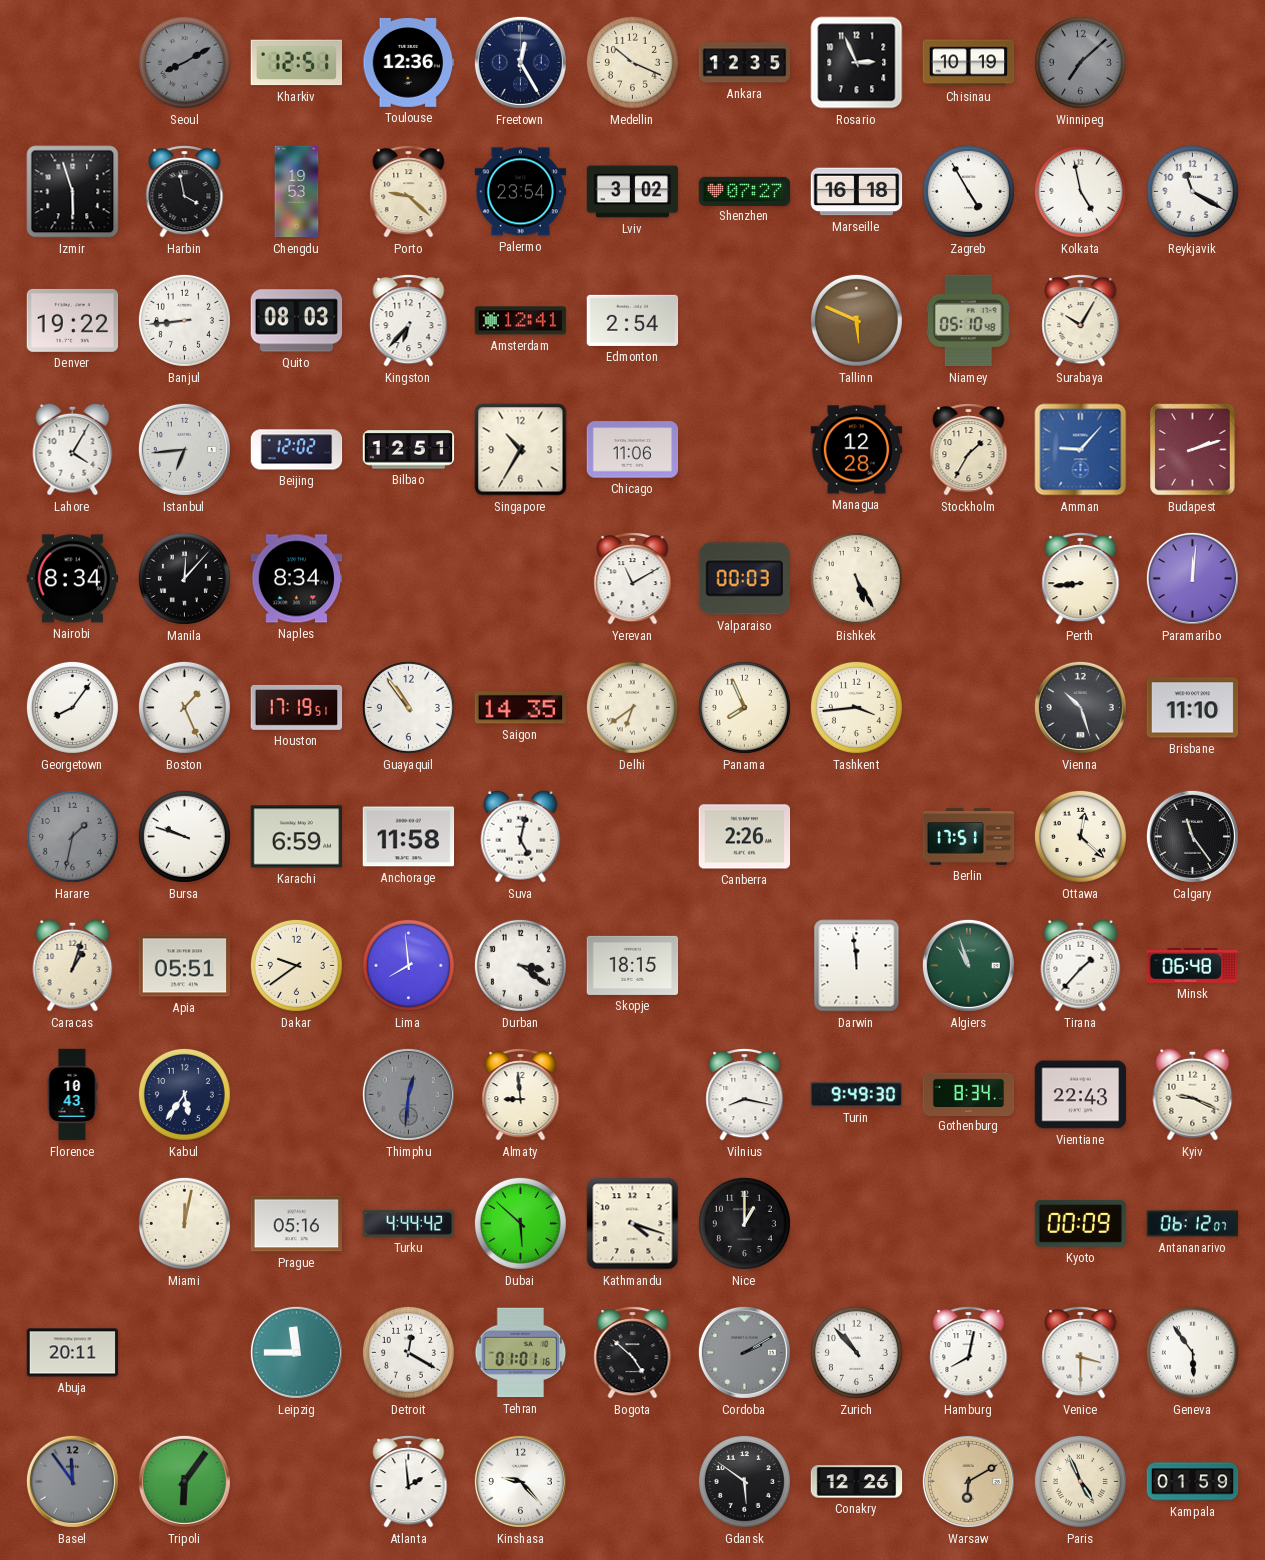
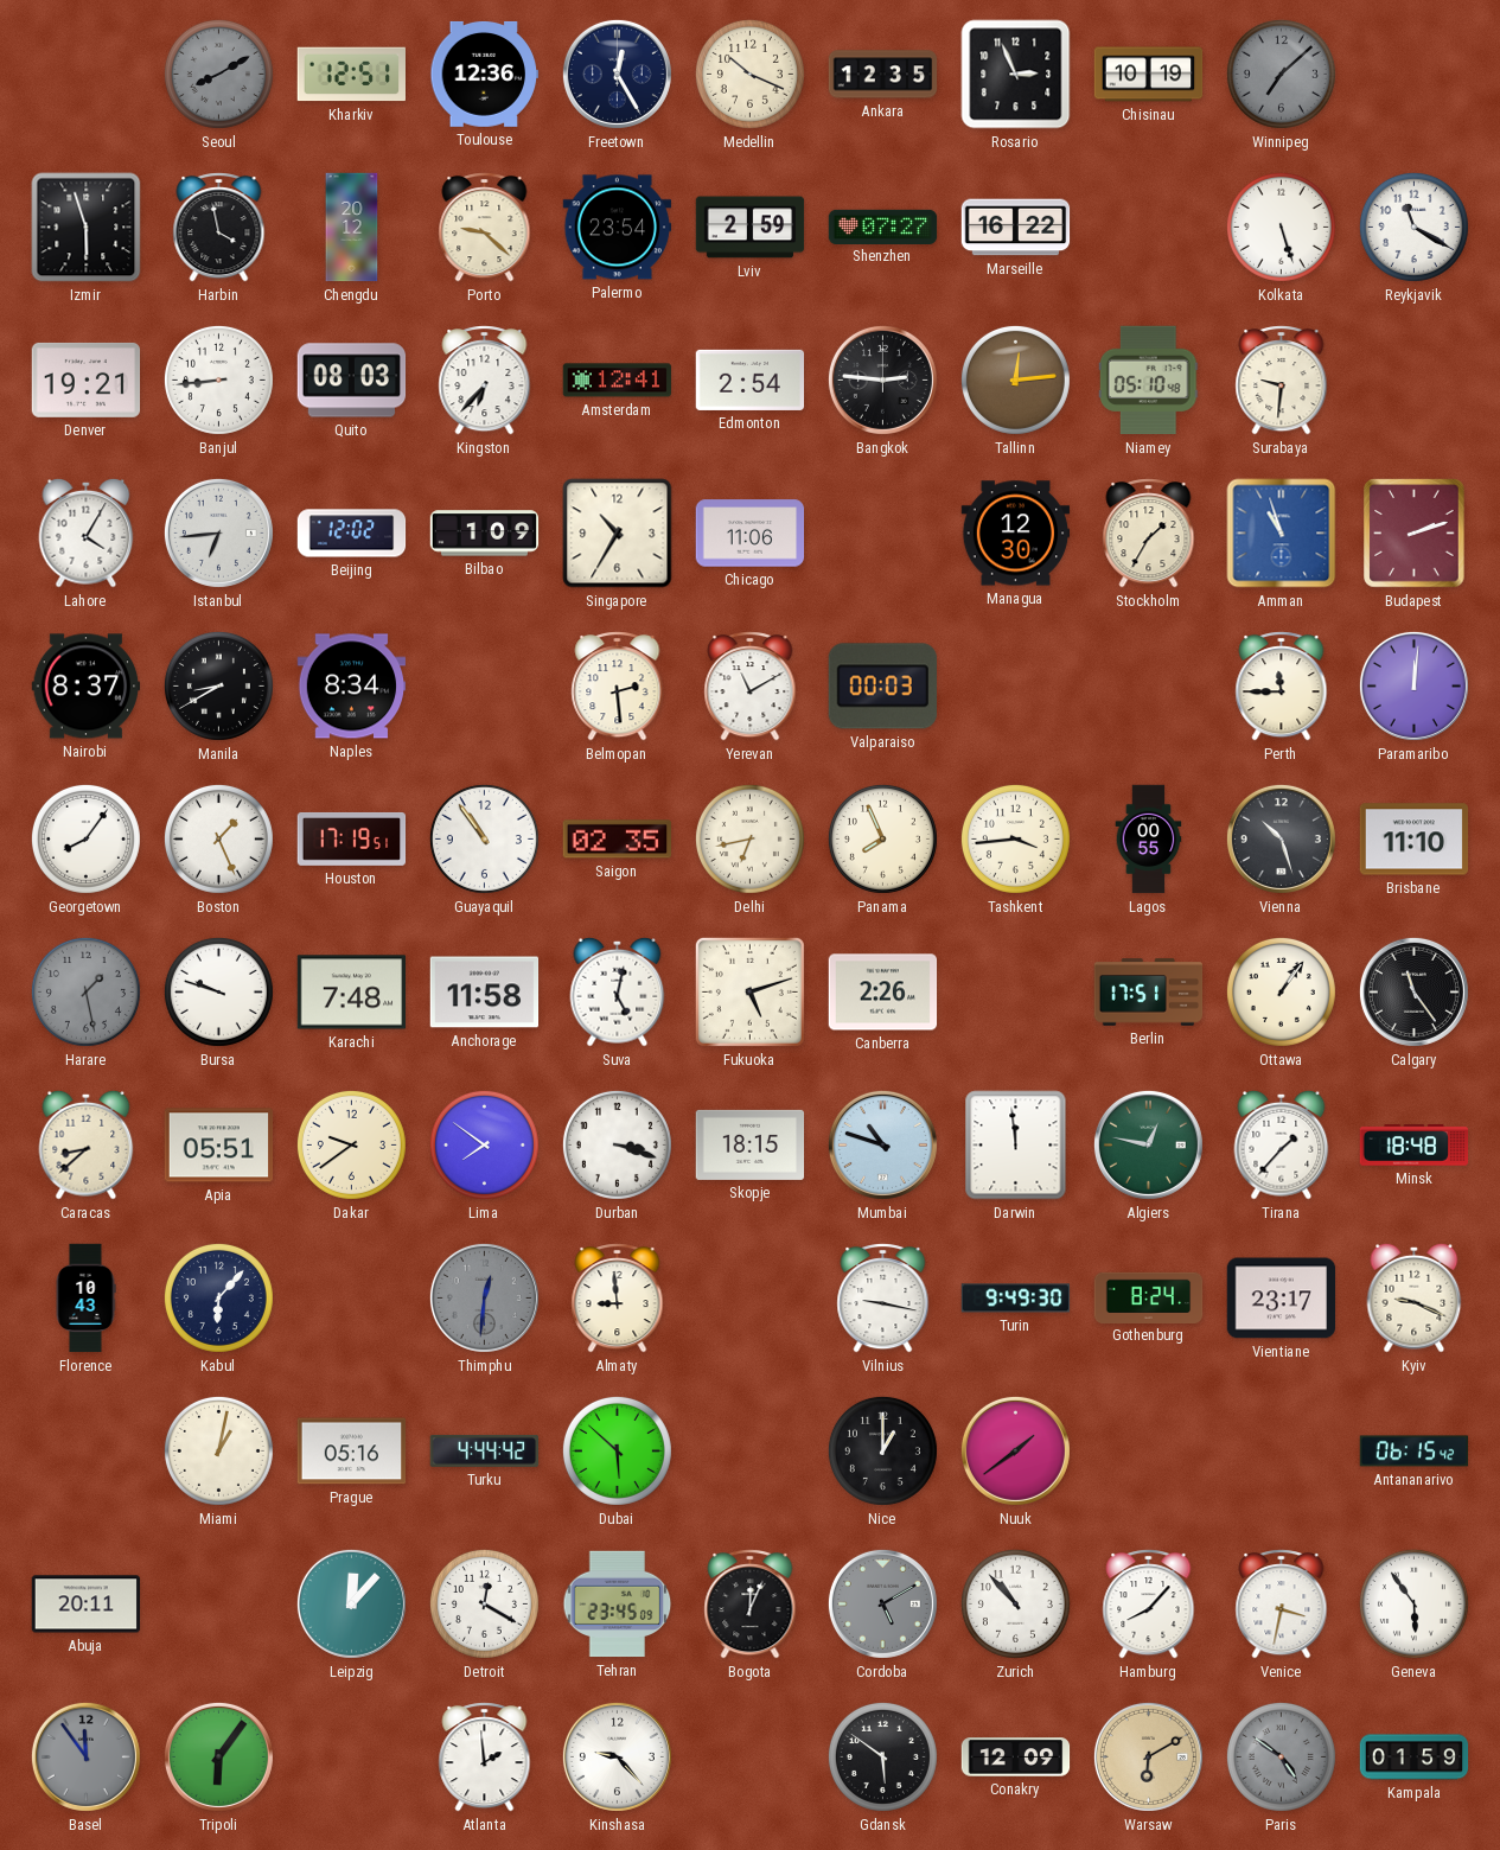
Chengdu: 19:53 -> 20:12 (352, 228)
Lviv: 3:02 -> 2:59 (751, 228)
Marseille: 16:18 -> 16:22 (1016, 228)
Zagreb: 4:55 -> none (968, 191)
Kolkata: 4:58 -> 5:27 (1281, 227)
Denver: 19:22 -> 19:21 (87, 379)
Bangkok: none -> 2:46 (882, 379)
Tallinn: 5:49 -> 12:14 (1015, 379)
Surabaya: 10:05 -> 9:31 (1282, 381)
Bilbao: 12:51 -> 1:09 (485, 534)
Managua: 12:28 -> 12:30 (1016, 534)
Amman: 9:07 -> 10:57 (1282, 534)
Nairobi: 8:34 -> 8:37 (87, 687)
Manila: 12:07 -> 8:40 (218, 685)
Belmopan: none -> 2:29 (618, 687)
Bishkek: 5:25 -> none (856, 578)
Perth: 8:44 -> 11:45 (1282, 687)
Saigon: 14:35 -> 02:35 (617, 840)
Delhi: 6:39 -> 6:43 (749, 838)
Lagos: none -> 00:55 (1149, 840)
Harare: 1:32 -> 1:28 (85, 991)
Karachi: 6:59 -> 7:48 (352, 993)
Fukuoka: none -> 5:12 (749, 991)
Ottawa: 12:22 -> 1:06 (1281, 991)
Caracas: 1:03 -> 8:38 (87, 1144)
Lima: 7:59 -> 7:51 (484, 1144)
Durban: 3:21 -> 3:18 (617, 1144)
Mumbai: none -> 10:48 (882, 1144)
Algiers: 10:57 -> 12:47 (1148, 1144)
Minsk: 06:48 -> 18:48 (1415, 1146)
Kabul: 5:36 -> 6:07 (218, 1297)
Vilnius: 8:17 -> 9:17 (883, 1299)
Gothenburg: 8:34 -> 8:24 (1149, 1297)
Vientiane: 22:43 -> 23:17 (1282, 1299)
Miami: 12:02 -> 1:02 (218, 1450)
Kathmandu: 4:18 -> none (633, 1224)
Nuuk: none -> 1:39 (1015, 1450)
Kyoto: 00:09 -> none (1081, 1224)
Antananarivo: 06:12 -> 06:15 (1415, 1452)
Leipzig: 11:45 -> 12:07 (351, 1603)
Tehran: 01:01 -> 23:45 (618, 1605)
Bogota: 4:52 -> 12:04 (751, 1605)
Cordoba: 2:10 -> 5:10 (882, 1603)
Hamburg: 8:02 -> 8:07 (1149, 1605)
Venice: 3:30 -> 3:32 (1282, 1605)
Conakry: 12:26 -> 12:09 (1016, 1757)
Paris: 4:56 -> 4:51 (1281, 1756)
Paris dial: cream -> grey (1281, 1756)
